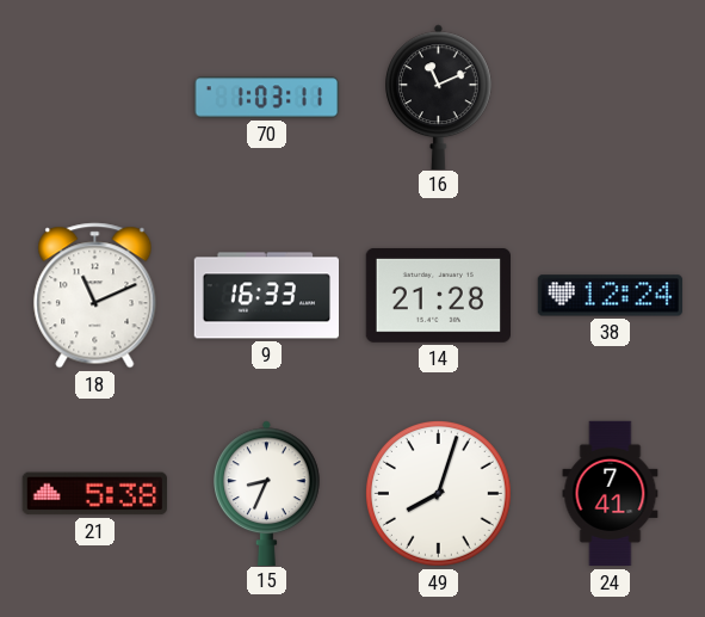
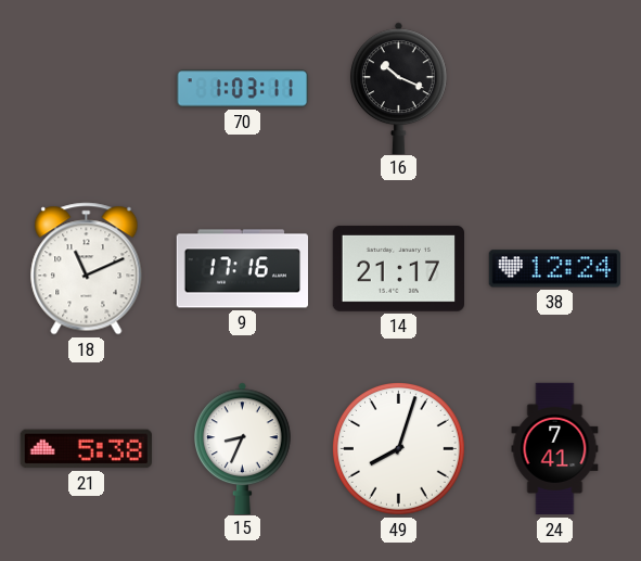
16: 11:11 -> 10:19 (399, 88)
9: 16:33 -> 17:16 (242, 269)
14: 21:28 -> 21:17 (398, 268)
